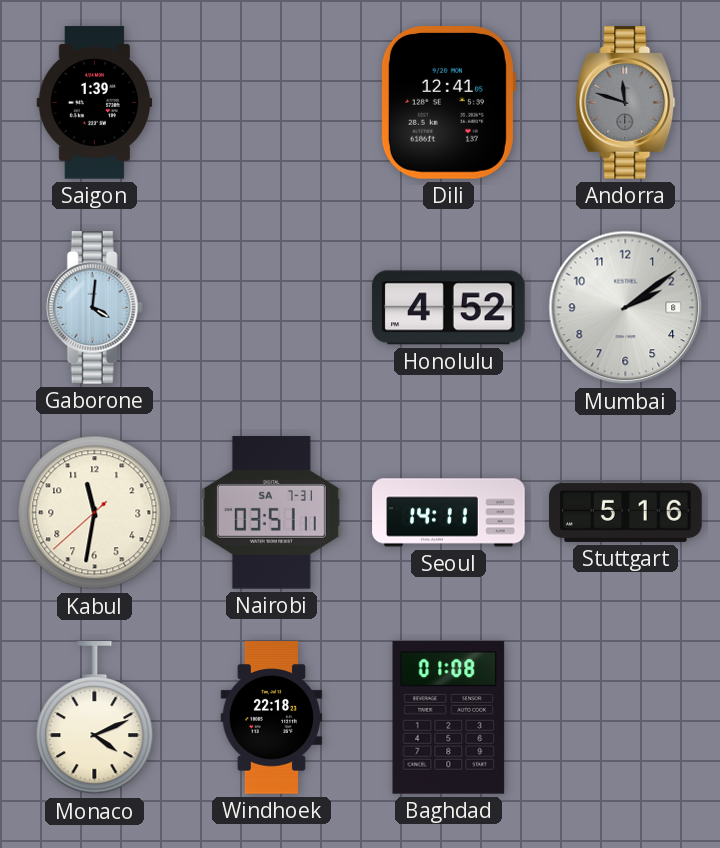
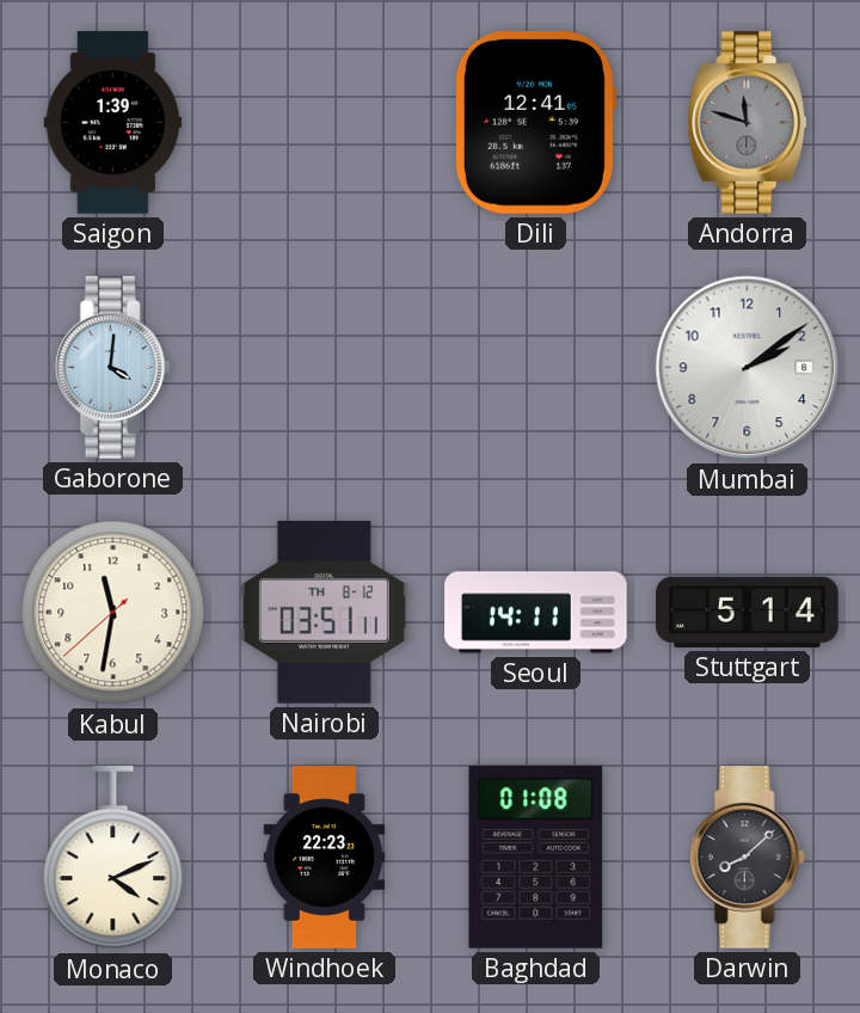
Honolulu: 4:52 -> none (449, 308)
Nairobi date: SA 7-31 -> TH 8-12 (324, 613)
Stuttgart: 5:16 -> 5:14 (748, 612)
Windhoek: 22:18 -> 22:23 (325, 858)
Darwin: none -> 8:08 (747, 858)
